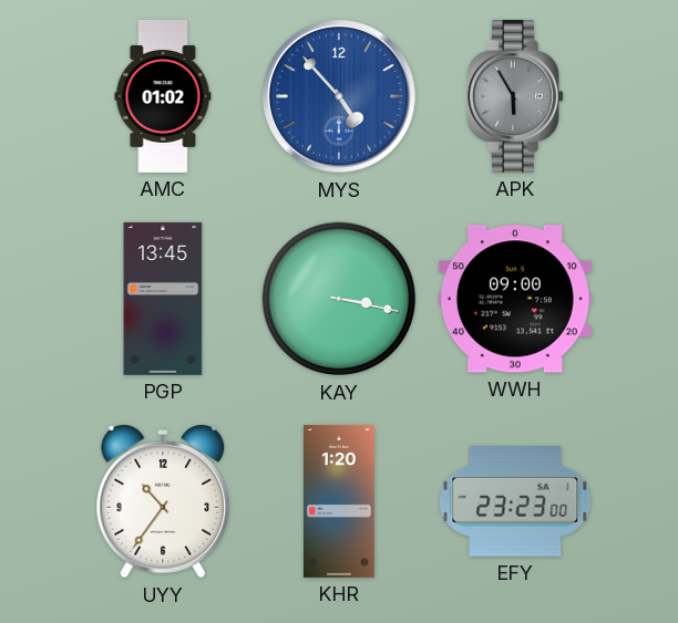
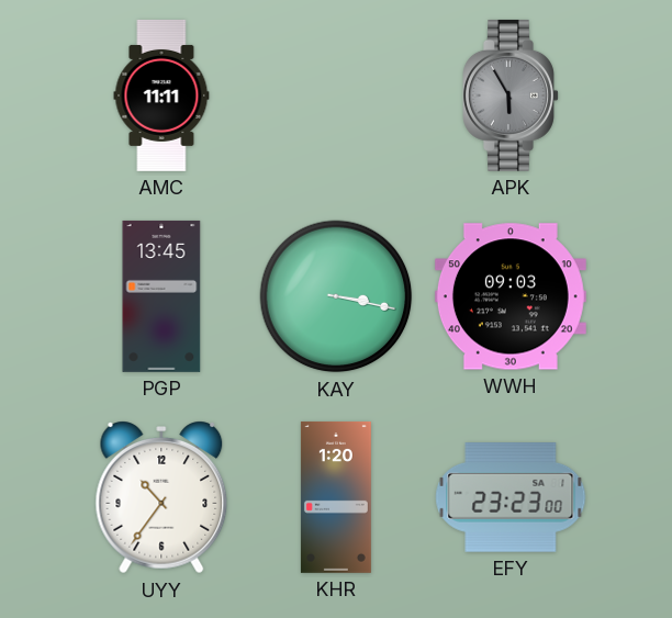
AMC: 01:02 -> 11:11 (161, 95)
MYS: 4:53 -> none (339, 96)
WWH: 09:00 -> 09:03 (511, 296)
